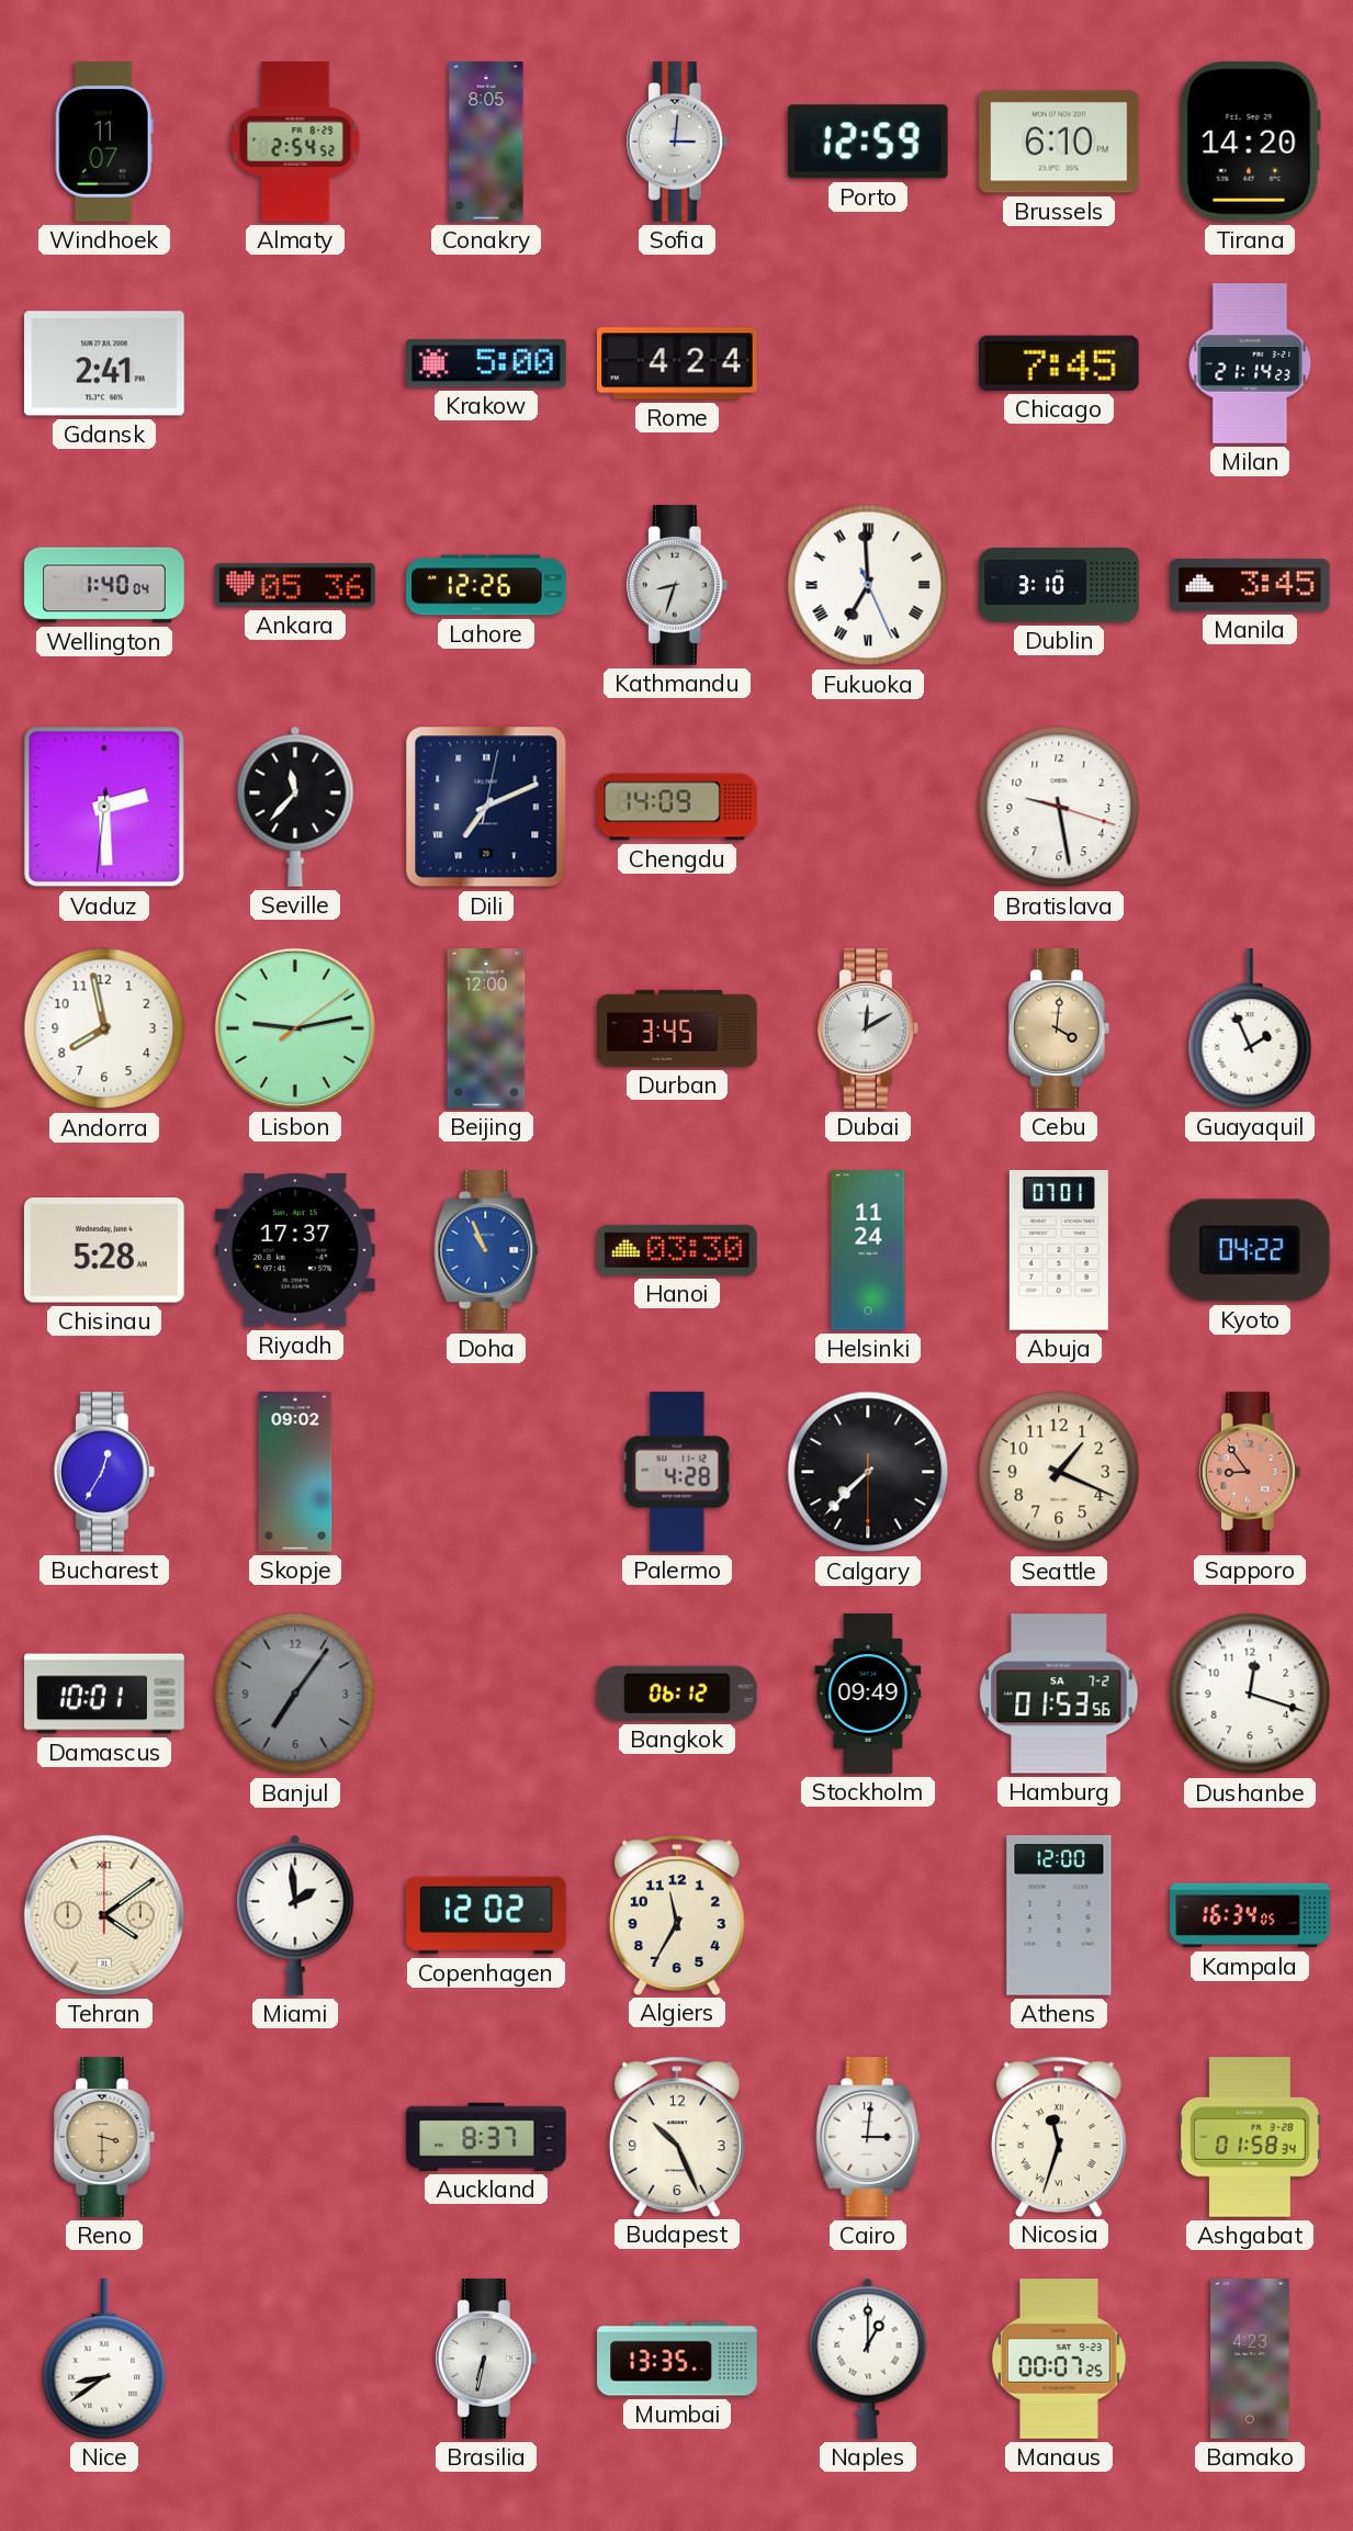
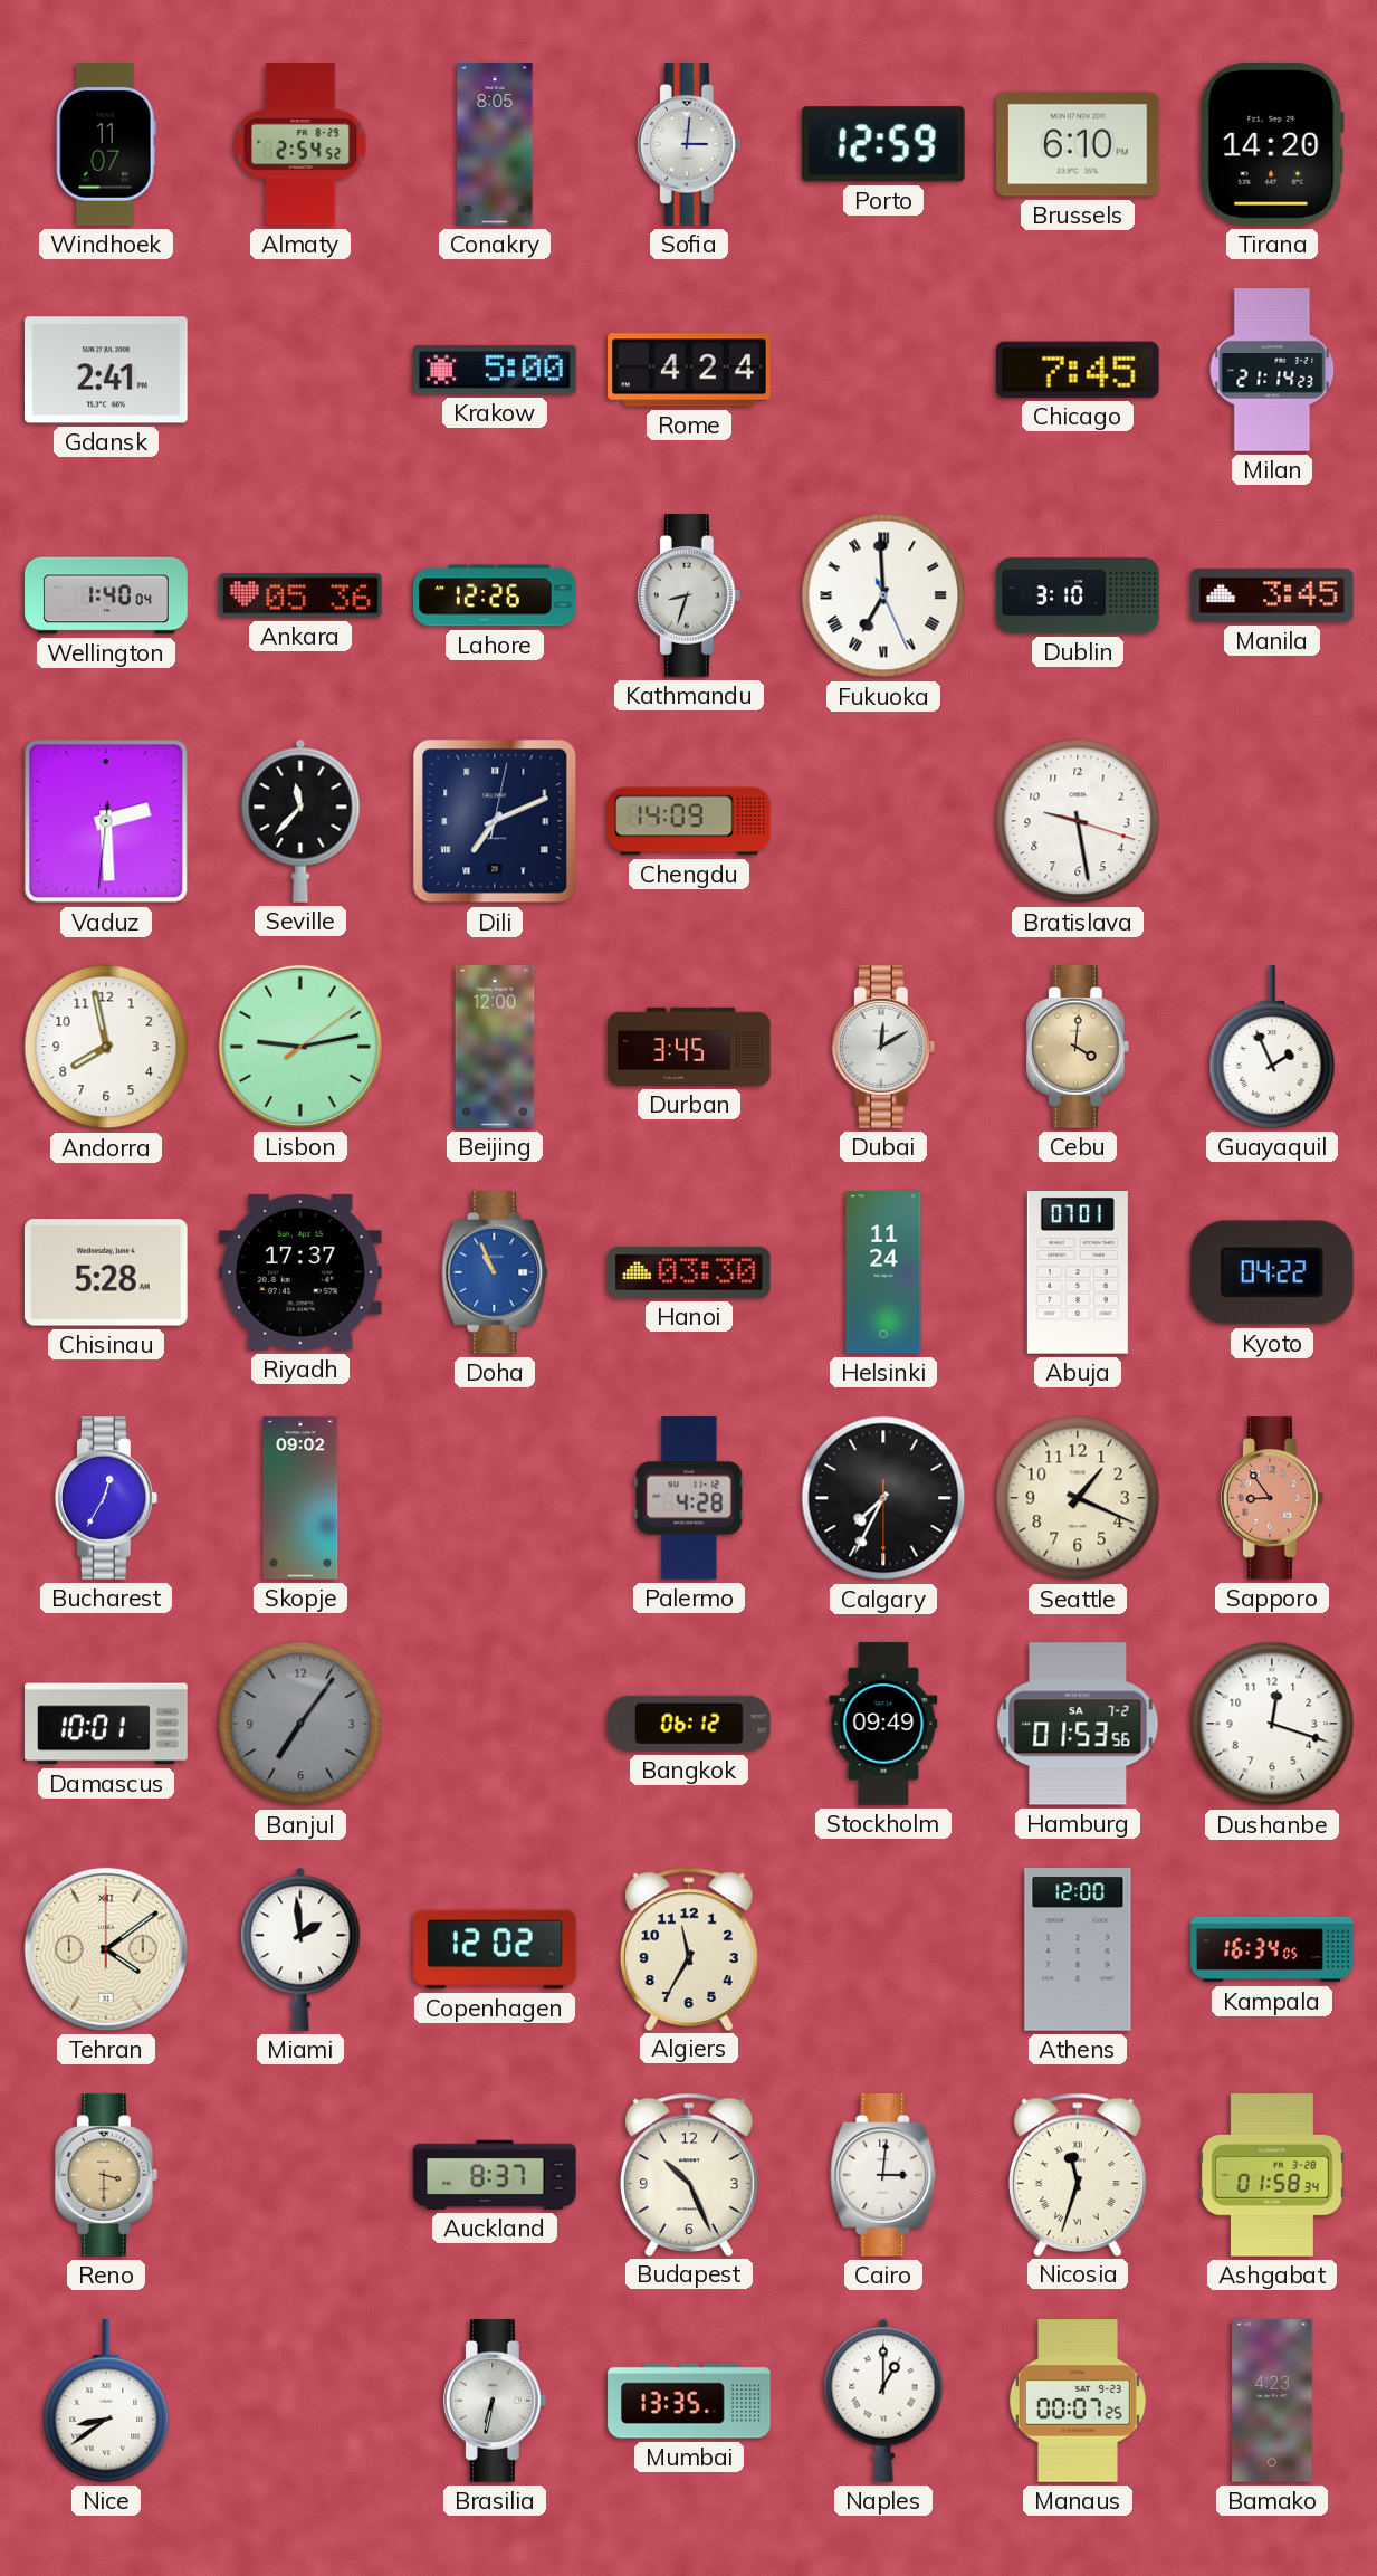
Calgary: 7:37 -> 7:34 (883, 1498)
